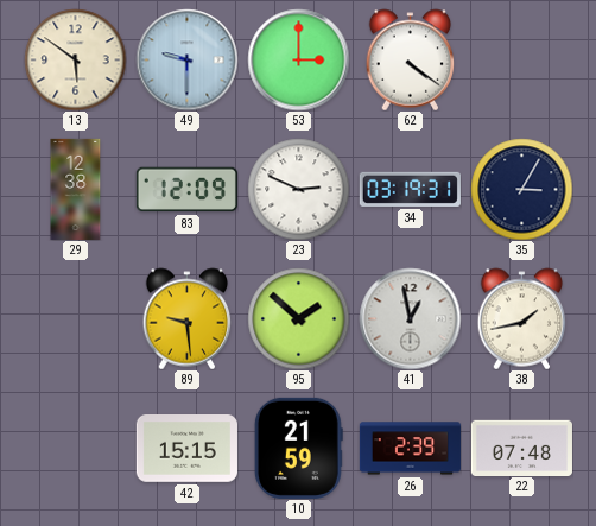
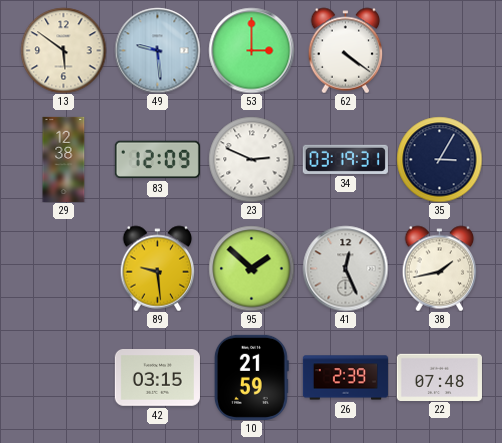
49: 9:30 -> 9:29 (157, 50)
41: 12:58 -> 12:26 (345, 268)
42: 15:15 -> 03:15 (157, 378)
